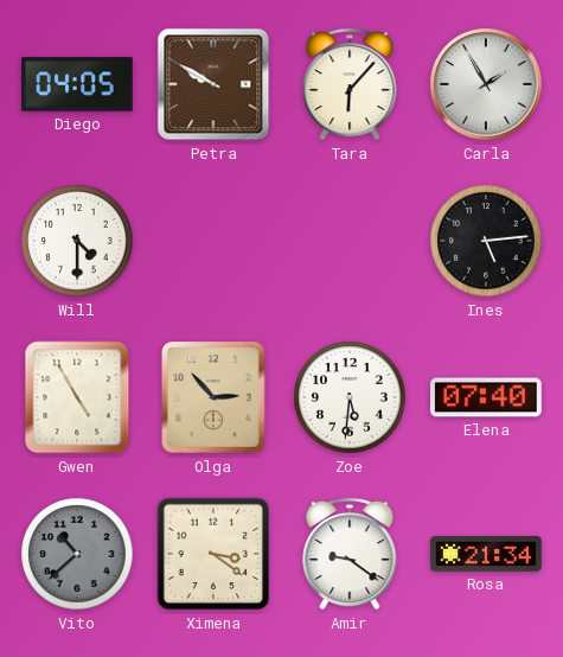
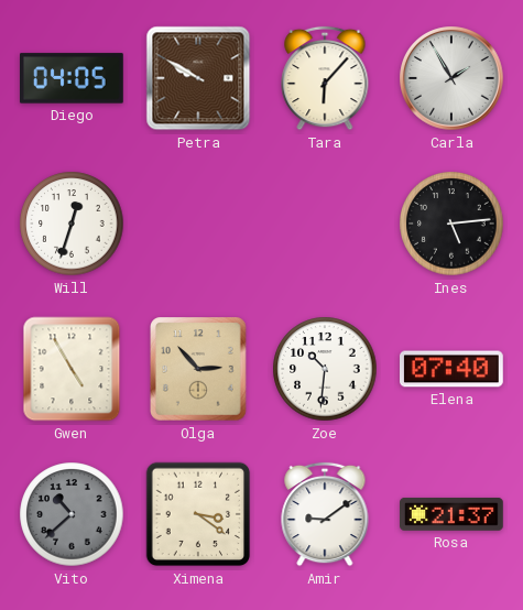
Will: 4:30 -> 12:33 (72, 224)
Zoe: 5:31 -> 10:31 (325, 369)
Amir: 9:21 -> 9:09 (325, 514)
Rosa: 21:34 -> 21:37 (453, 514)
